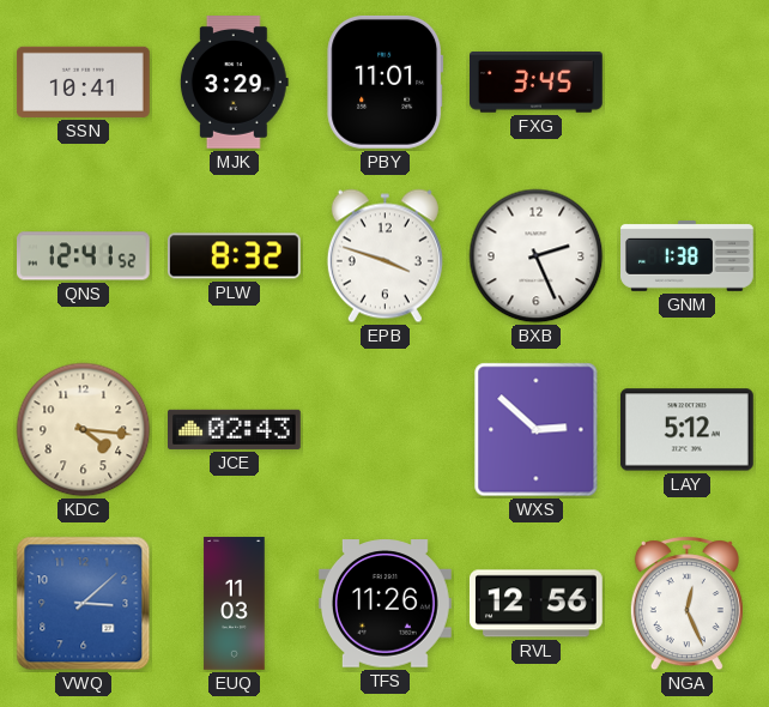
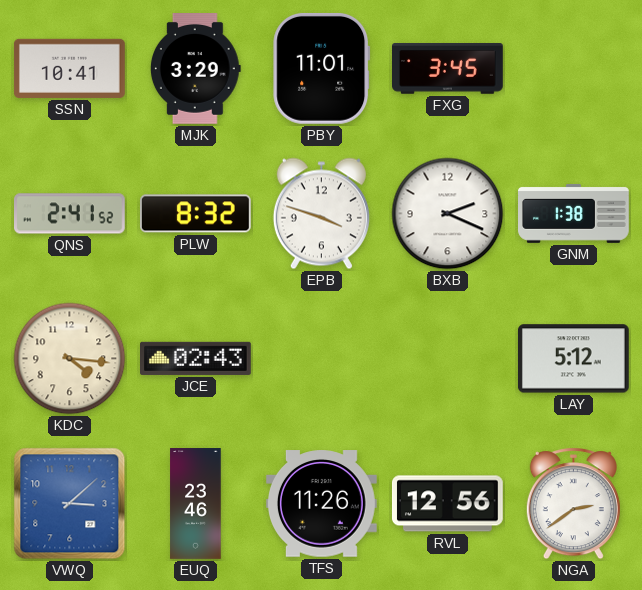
QNS: 12:41 -> 2:41 (70, 214)
BXB: 2:26 -> 2:19 (448, 214)
WXS: 2:52 -> none (537, 430)
EUQ: 11:03 -> 23:46 (196, 504)
NGA: 12:26 -> 2:39 (573, 504)
